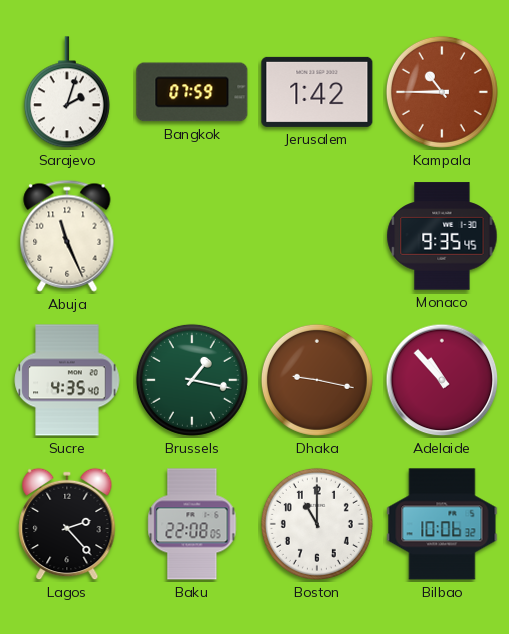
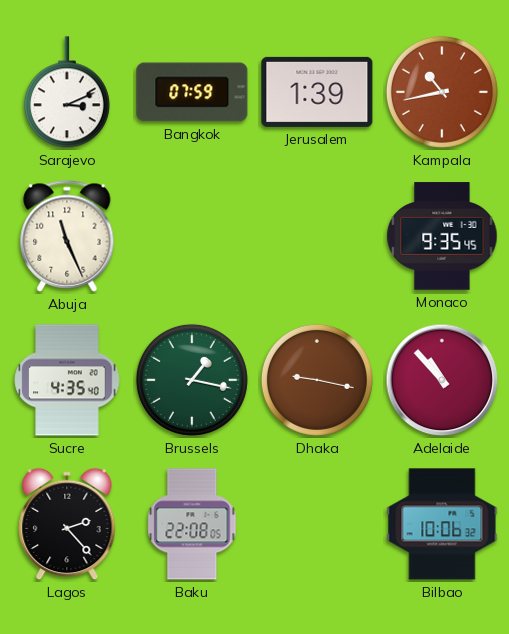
Sarajevo: 2:03 -> 3:11 (67, 93)
Jerusalem: 1:42 -> 1:39 (317, 92)
Kampala: 10:45 -> 10:43 (442, 92)
Boston: 11:00 -> none (317, 524)
